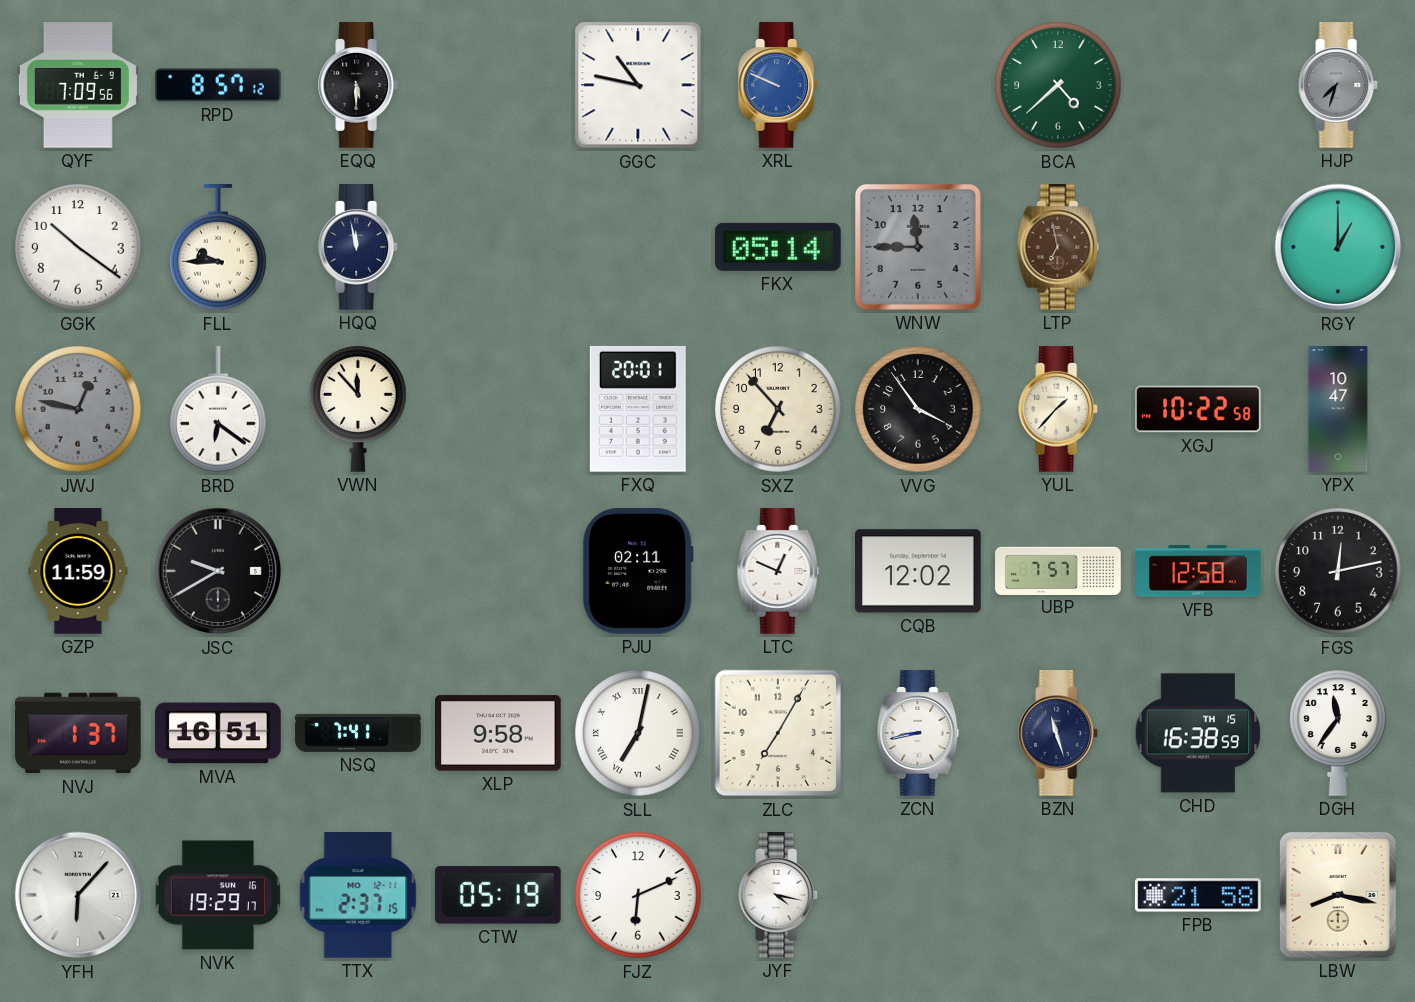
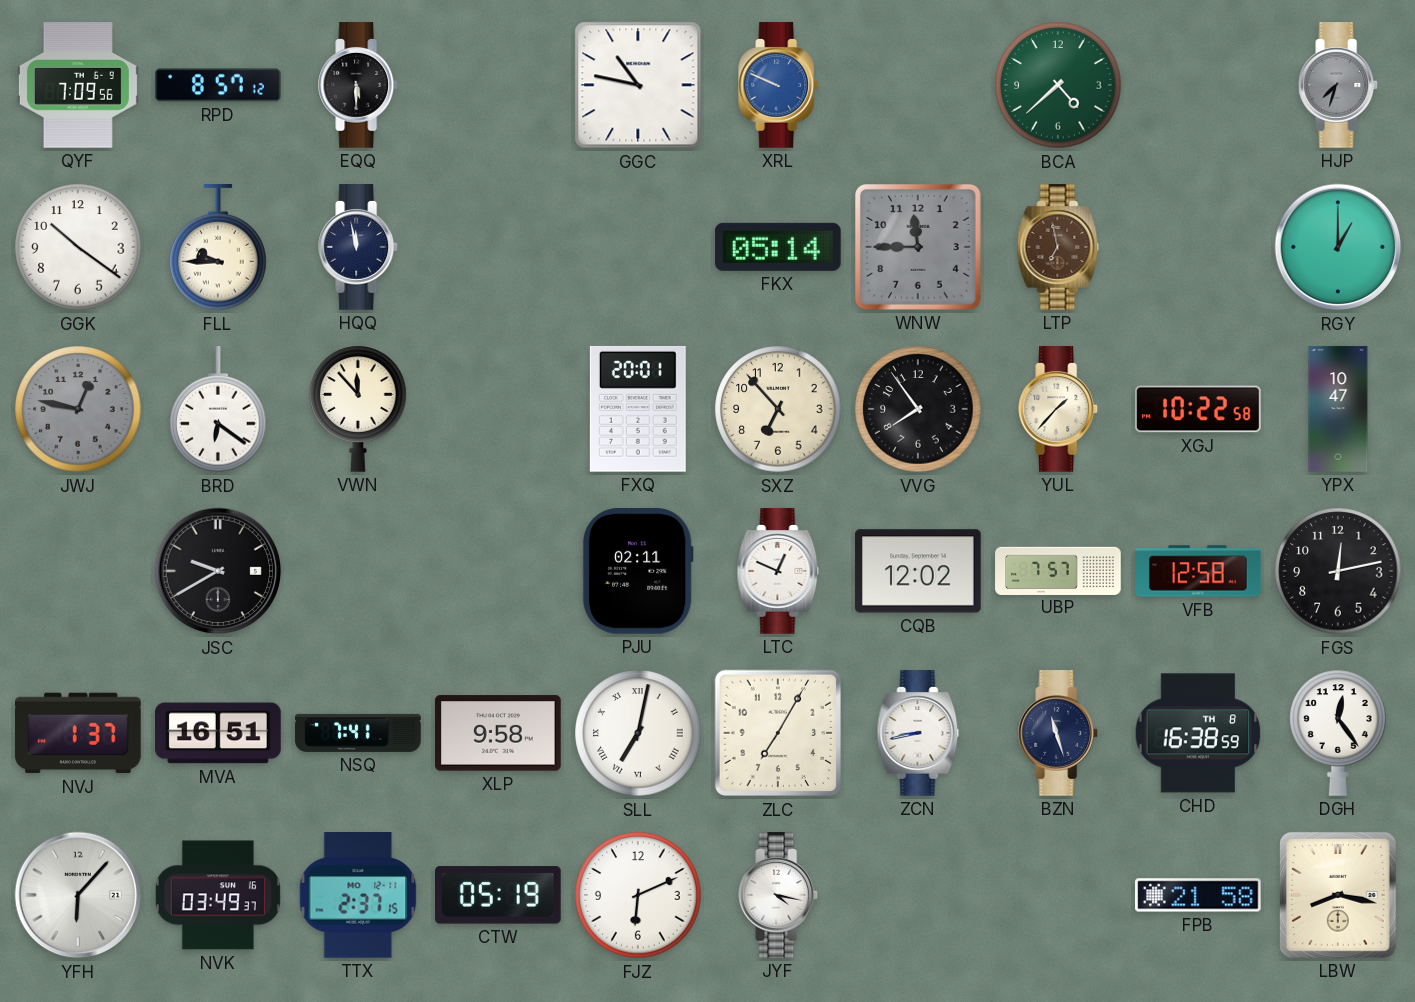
VVG: 3:54 -> 7:54 (918, 409)
GZP: 11:59 -> none (78, 571)
CHD date: TH 15 -> TH 8 (1198, 733)
DGH: 11:36 -> 12:24 (1338, 733)
NVK: 19:29 -> 03:49 (218, 895)
